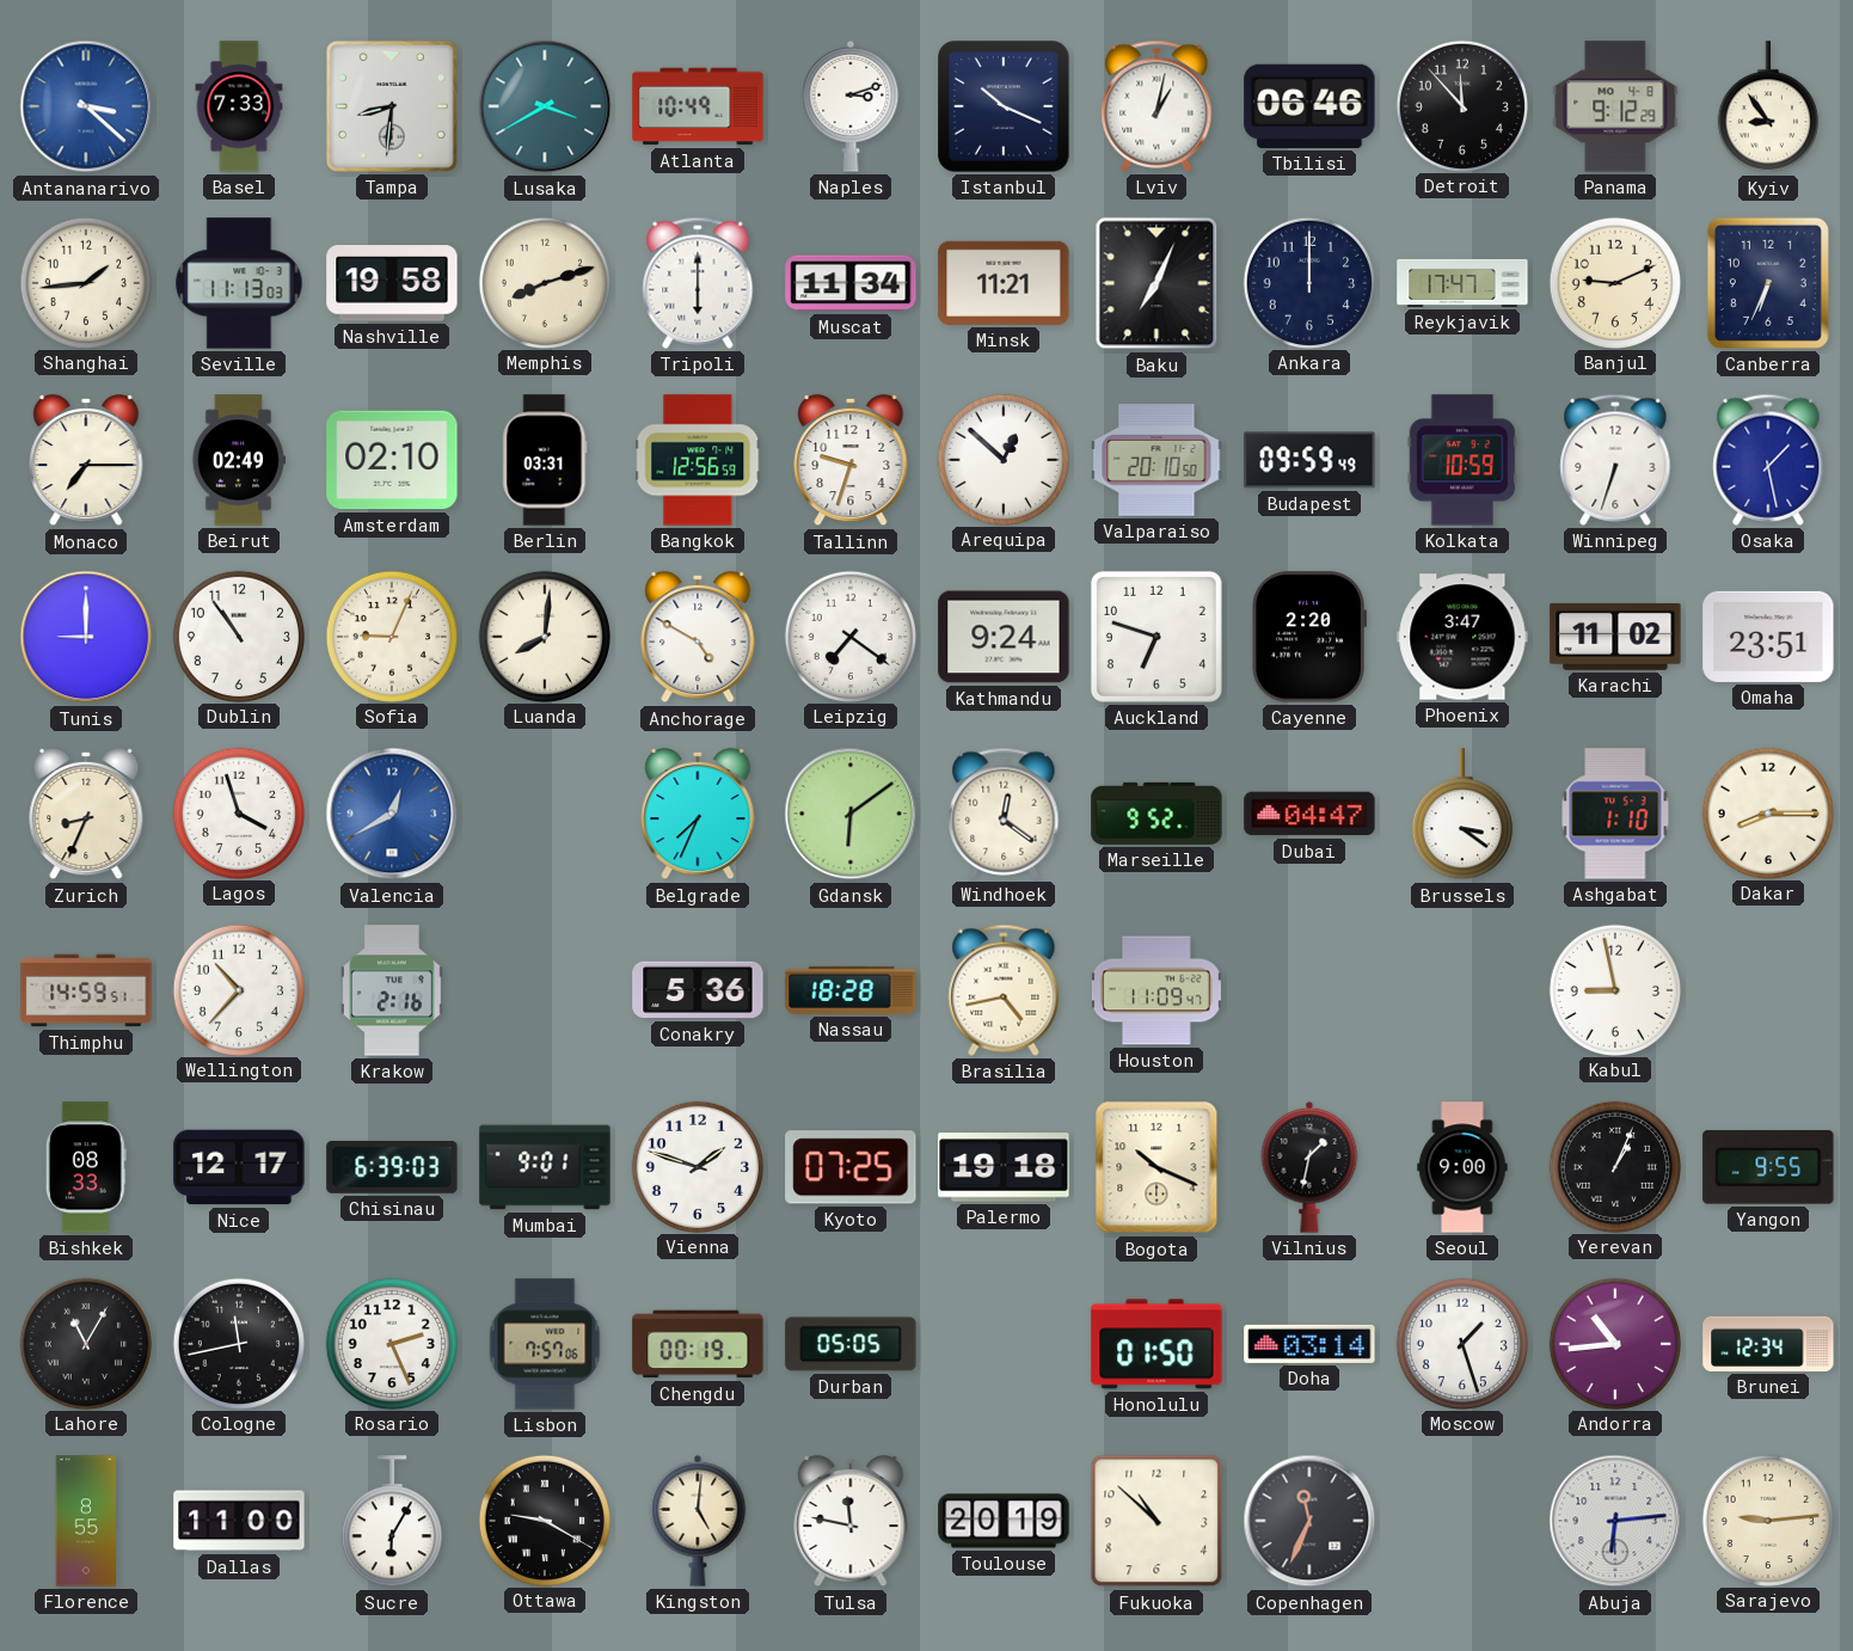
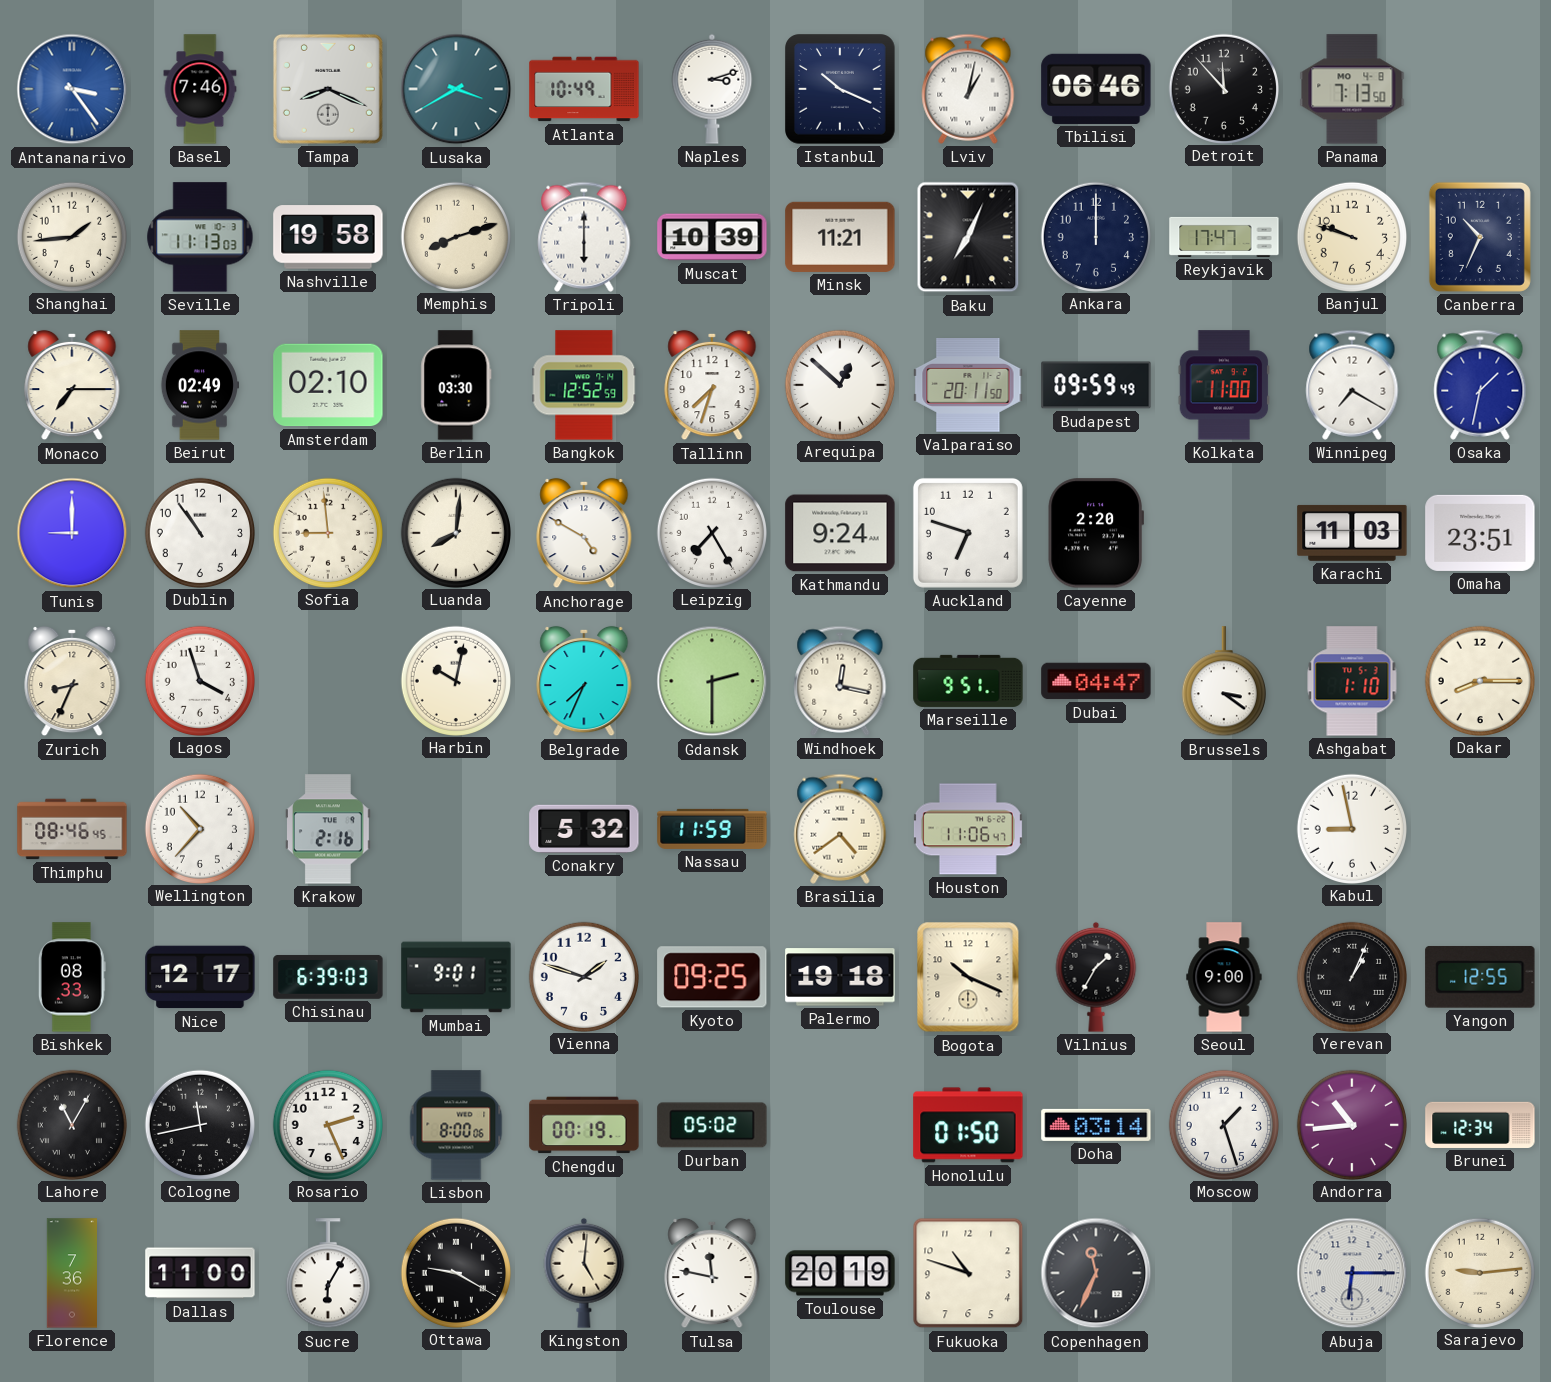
Antananarivo: 3:22 -> 3:24 (72, 89)
Basel: 7:33 -> 7:46 (200, 89)
Tampa: 8:31 -> 8:19 (328, 89)
Panama: 9:12 -> 7:13 (1352, 89)
Kyiv: 8:54 -> none (1768, 108)
Muscat: 11:34 -> 10:39 (712, 237)
Banjul: 9:11 -> 9:48 (1351, 236)
Canberra: 6:34 -> 10:34 (1480, 237)
Berlin: 03:31 -> 03:30 (456, 385)
Bangkok: 12:56 -> 12:52 (584, 385)
Tallinn: 9:33 -> 7:33 (712, 385)
Valparaiso: 20:10 -> 20:11 (968, 386)
Kolkata: 10:59 -> 11:00 (1224, 385)
Winnipeg: 6:33 -> 7:20 (1352, 385)
Osaka: 1:28 -> 1:32 (1480, 385)
Sofia: 9:04 -> 8:59 (327, 532)
Leipzig: 7:21 -> 7:25 (711, 532)
Phoenix: 3:47 -> none (1462, 637)
Karachi: 11:02 -> 11:03 (1352, 533)
Valencia: 12:40 -> none (392, 814)
Harbin: none -> 10:02 (455, 680)
Gdansk: 6:09 -> 2:30 (712, 681)
Windhoek: 12:21 -> 12:17 (840, 681)
Marseille: 9:52 -> 9:51 (968, 681)
Thimphu: 14:59 -> 08:46 (72, 829)
Conakry: 5:36 -> 5:32 (584, 829)
Nassau: 18:28 -> 11:59 (712, 829)
Brasilia: 4:43 -> 4:39 (840, 829)
Houston: 11:09 -> 11:06 (968, 829)
Kyoto: 07:25 -> 09:25 (712, 977)
Vilnius: 1:32 -> 1:35 (1096, 977)
Yangon: 9:55 -> 12:55 (1480, 977)
Lisbon: 7:57 -> 8:00 (456, 1125)
Durban: 05:05 -> 05:02 (712, 1125)
Florence: 8:55 -> 7:36 (72, 1273)
Fukuoka: 10:52 -> 10:48 (968, 1273)
Abuja: 6:14 -> 6:15 (1352, 1273)
